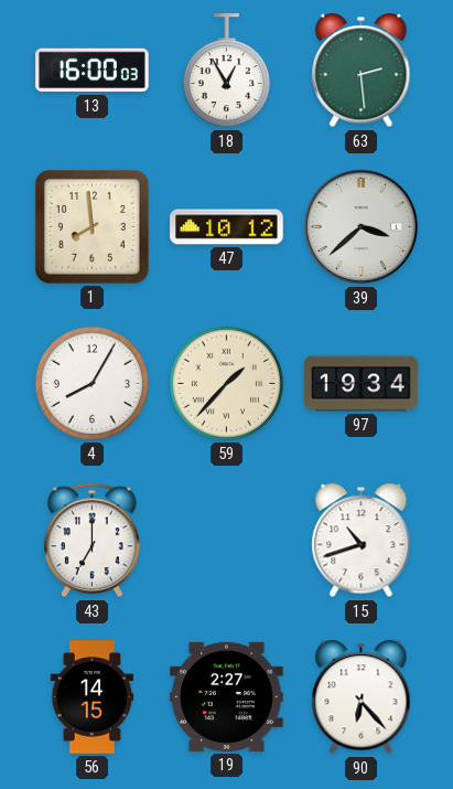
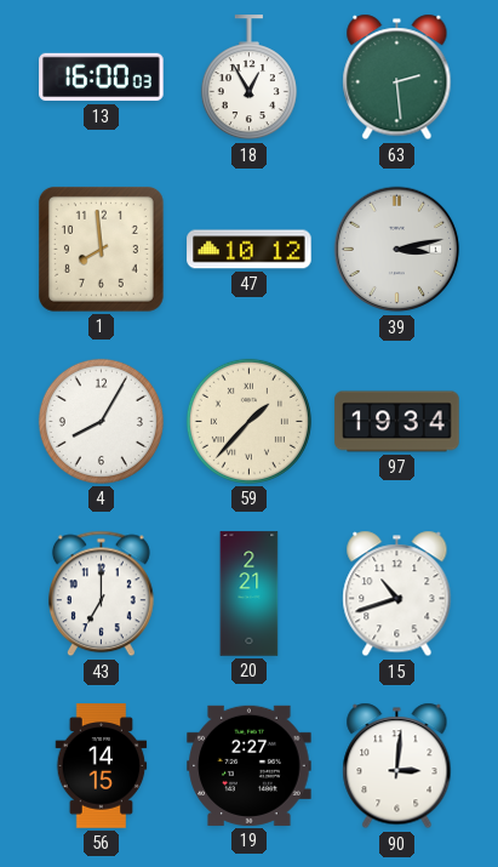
39: 3:38 -> 3:13 (397, 250)
20: none -> 2:21 (250, 594)
90: 6:23 -> 3:01 (397, 766)
